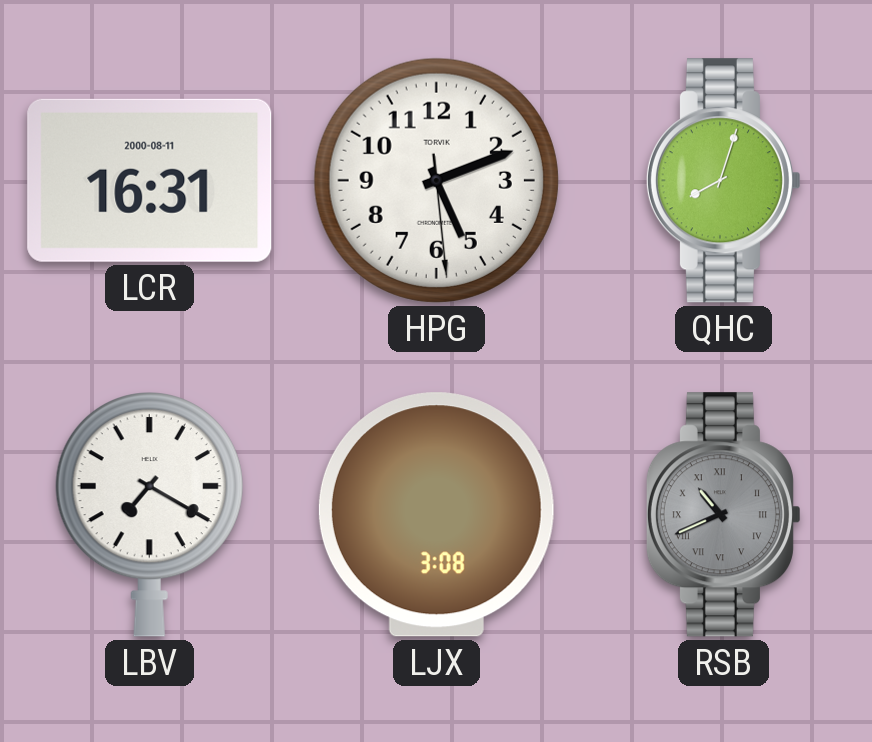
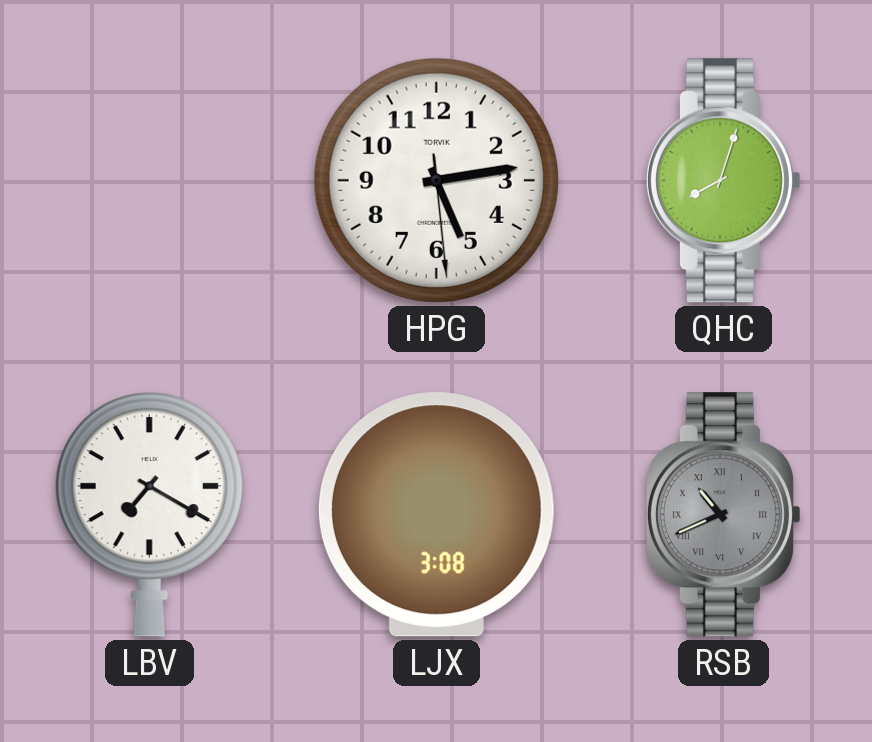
LCR: 16:31 -> none (150, 180)
HPG: 5:11 -> 5:13 (436, 180)
